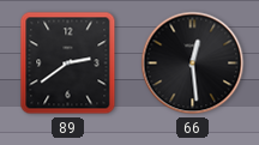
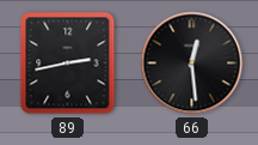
89: 2:39 -> 2:43 (68, 64)
